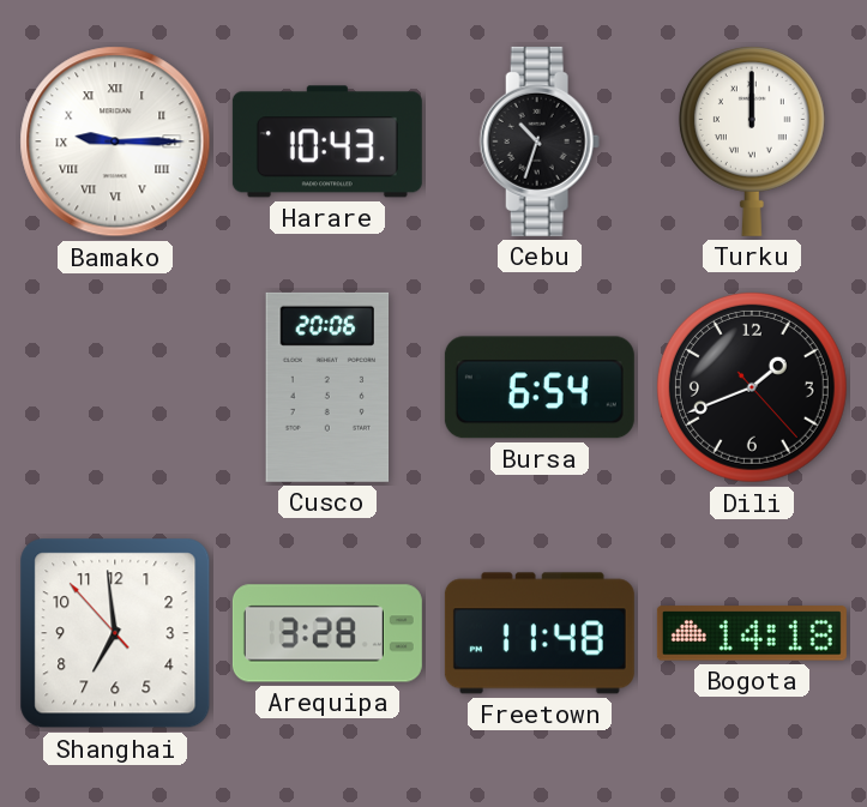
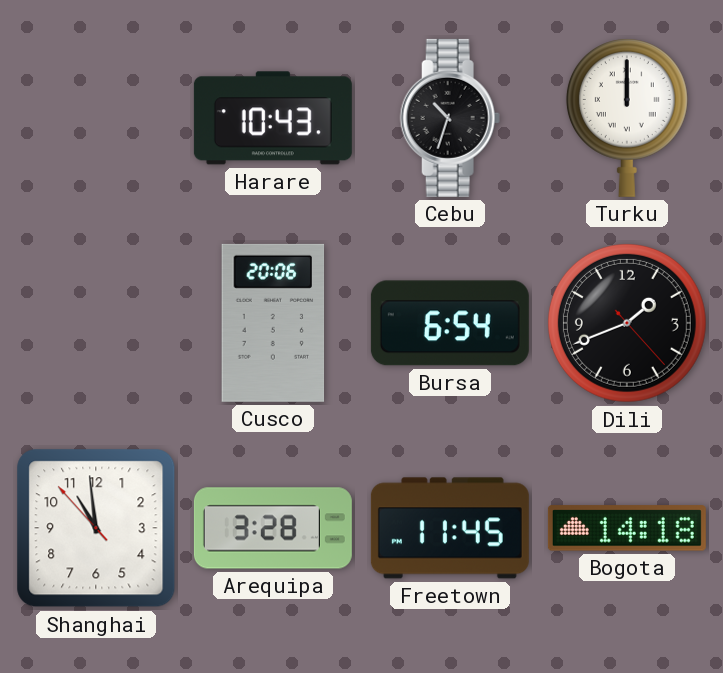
Bamako: 9:15 -> none (115, 141)
Shanghai: 6:58 -> 10:58 (96, 528)
Freetown: 11:48 -> 11:45 (450, 528)
